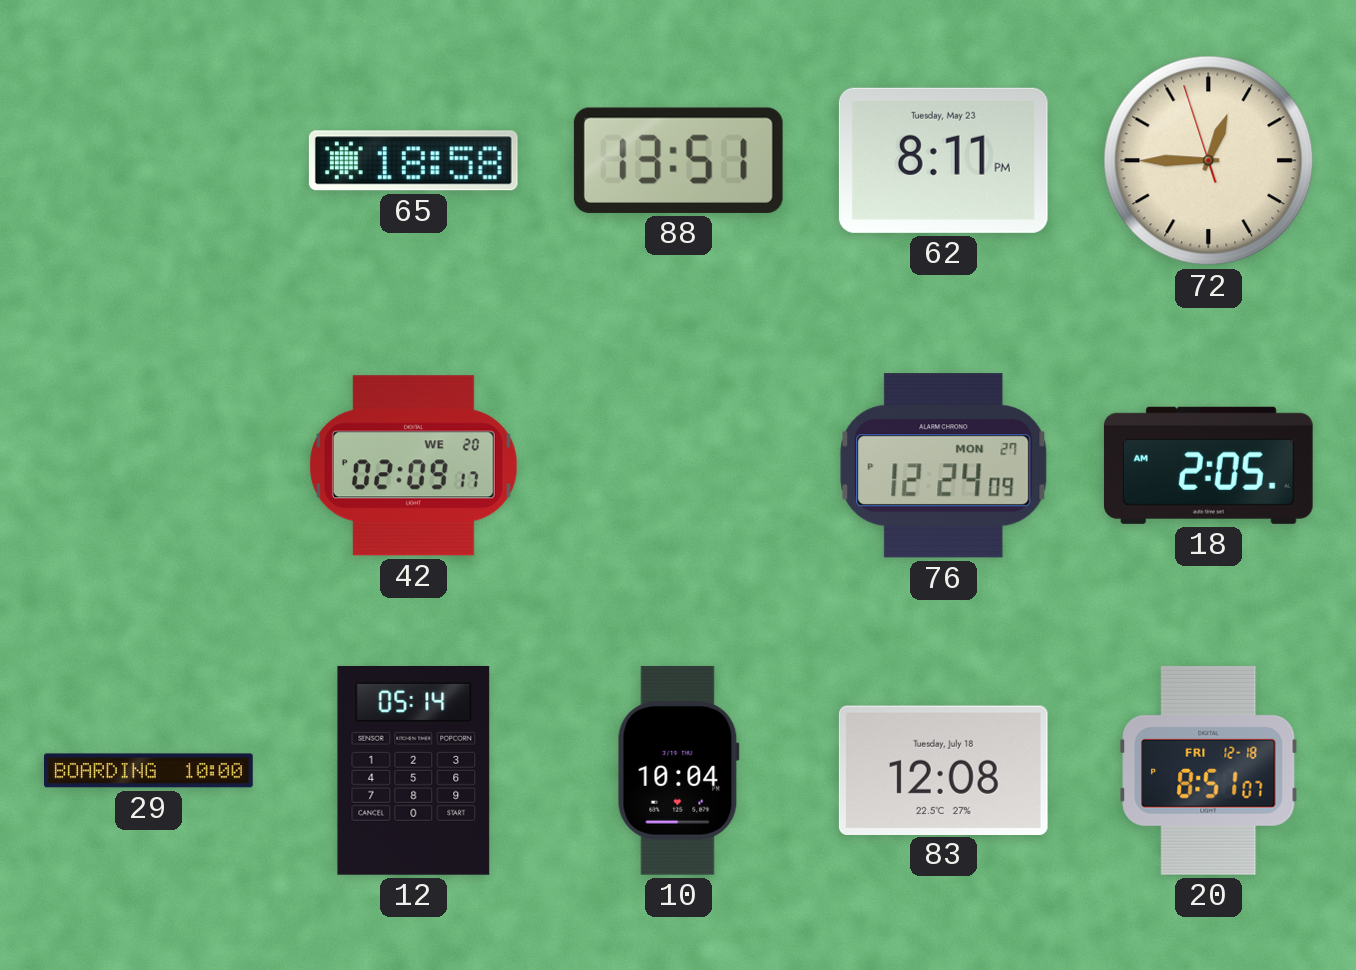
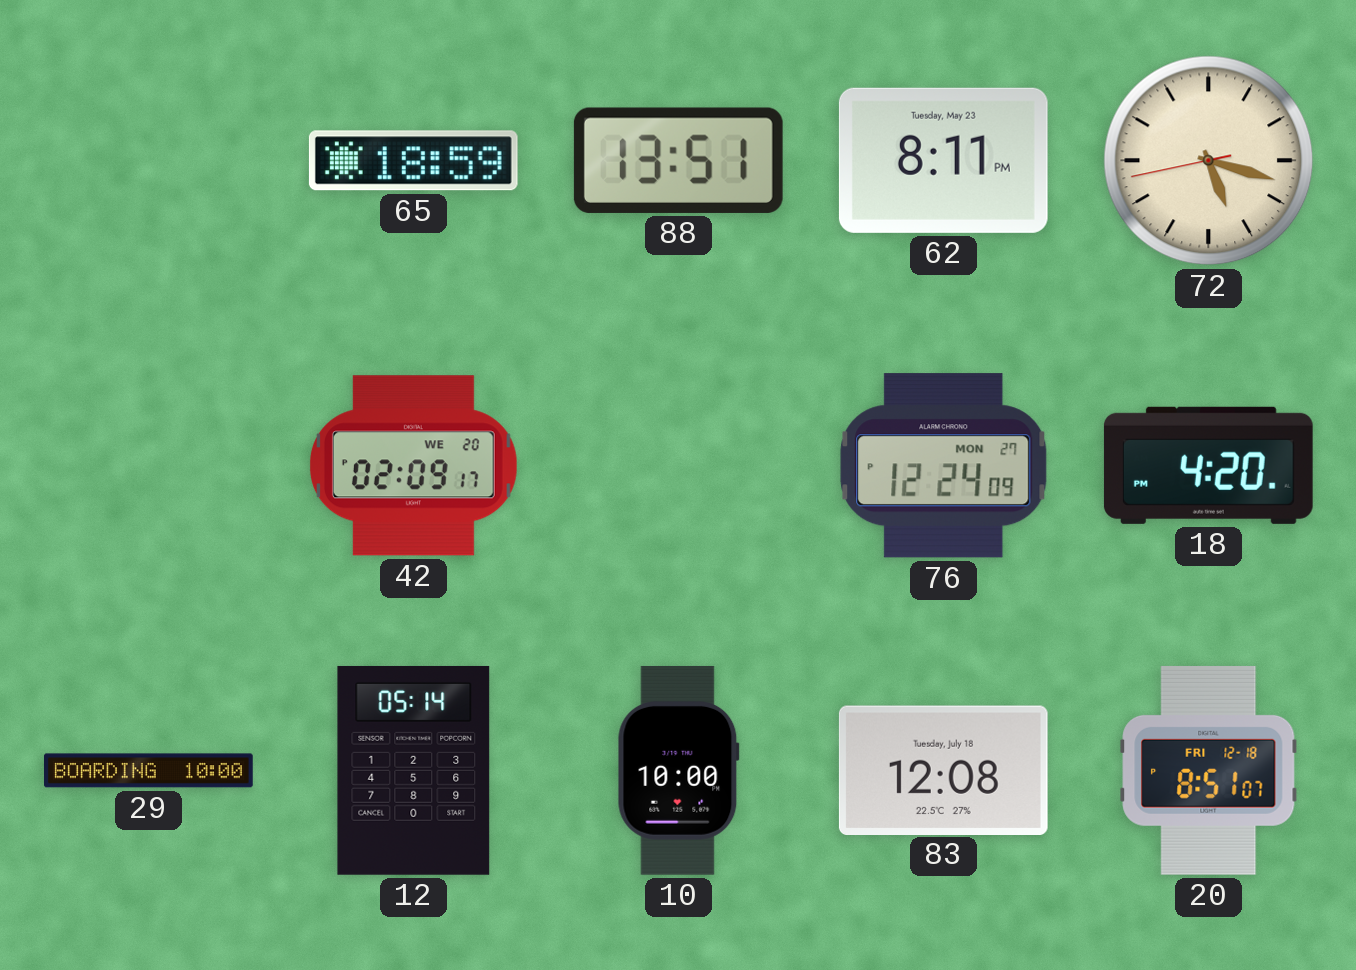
65: 18:58 -> 18:59 (413, 161)
72: 12:44 -> 5:17 (1209, 161)
18: 2:05 -> 4:20 (1208, 465)
10: 10:04 -> 10:00 (678, 770)
